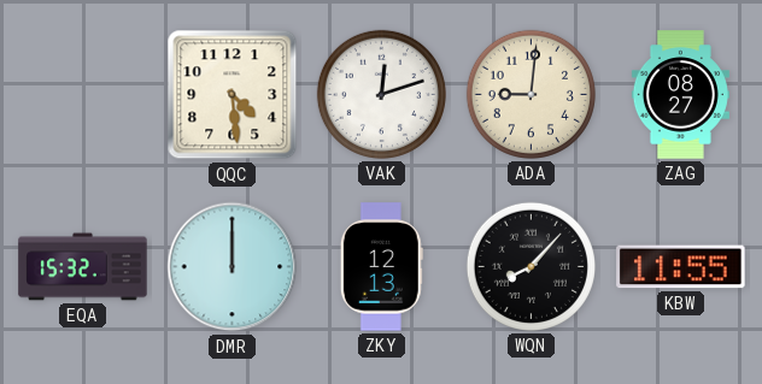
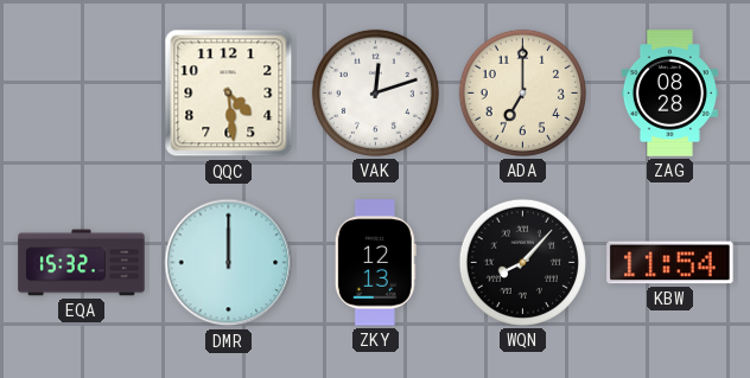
ADA: 9:01 -> 7:00 (522, 92)
ZAG: 08:27 -> 08:28 (669, 94)
KBW: 11:55 -> 11:54 (670, 263)
